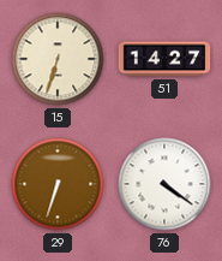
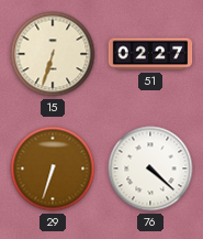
51: 14:27 -> 02:27 (150, 54)
76: 4:21 -> 4:22 (150, 169)
